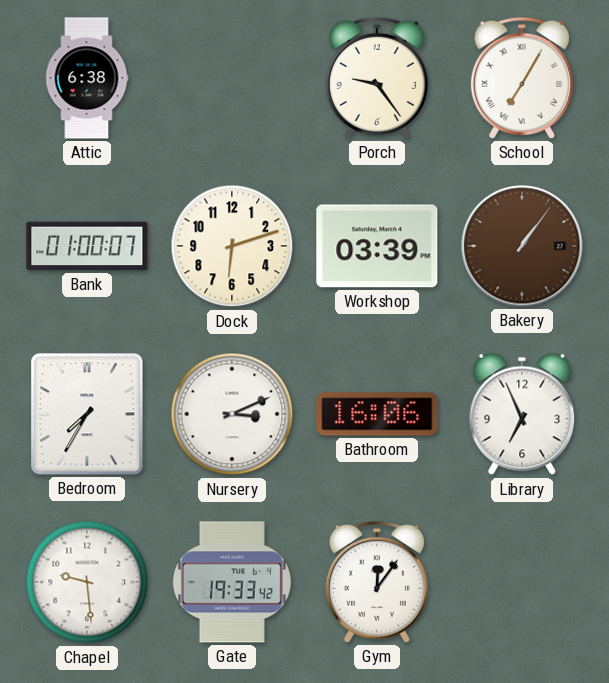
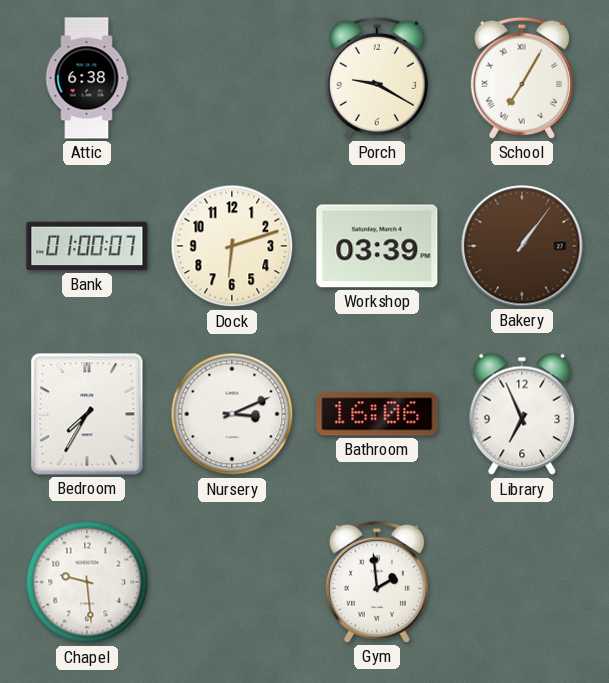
Porch: 9:24 -> 9:20 (377, 78)
Gate: 19:33 -> none (232, 582)
Gym: 12:06 -> 1:59 (377, 582)
